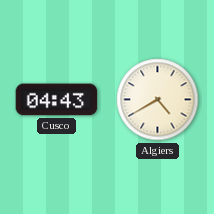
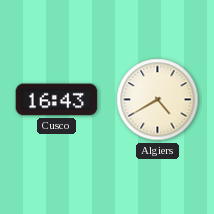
Cusco: 04:43 -> 16:43 (57, 100)
